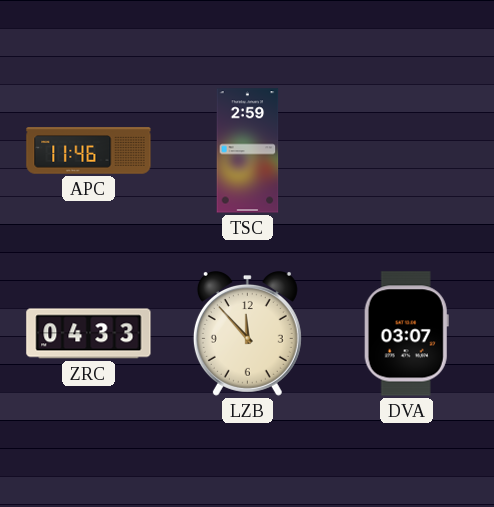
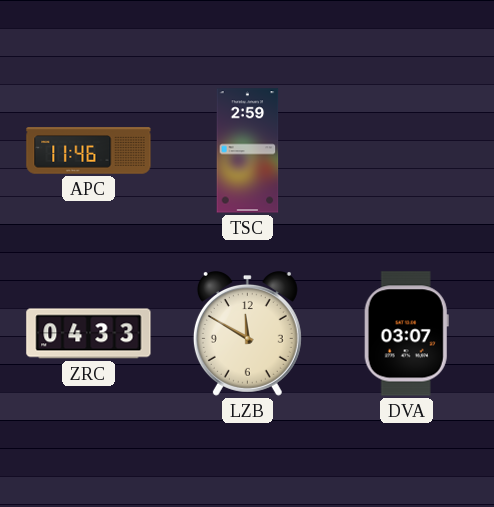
LZB: 11:53 -> 11:50 (247, 334)
